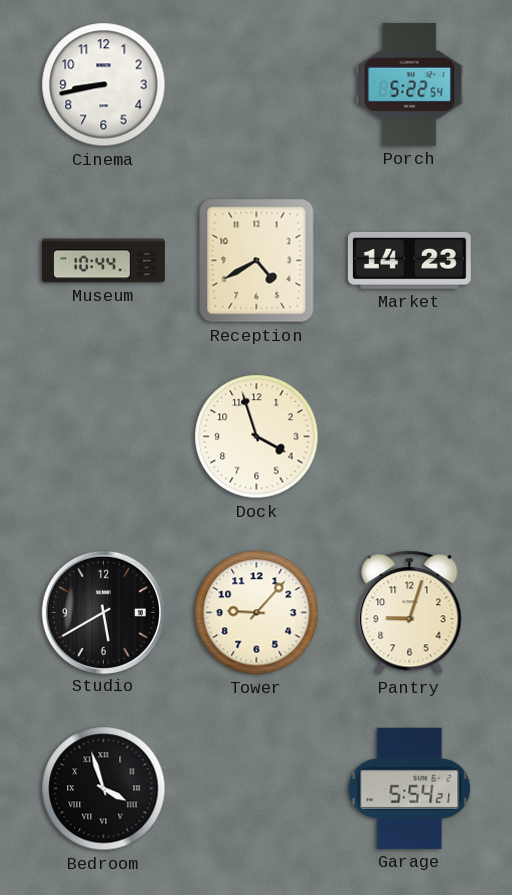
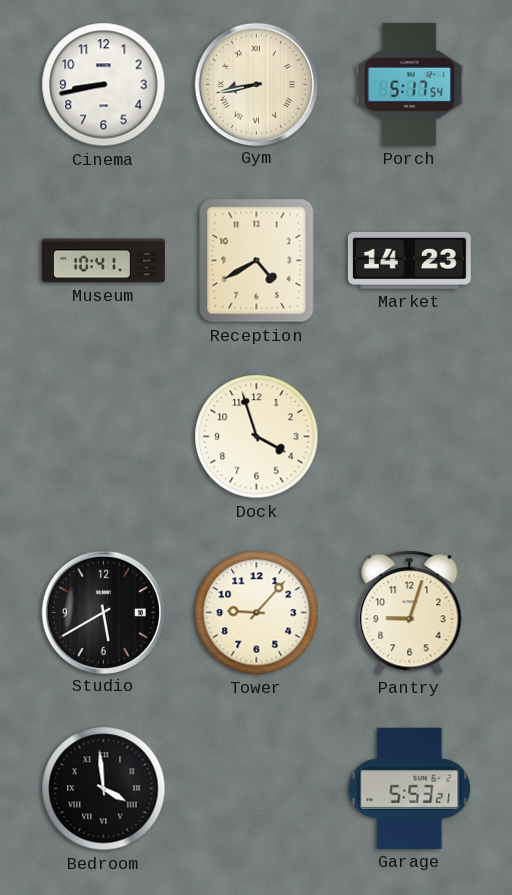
Gym: none -> 8:43 (256, 84)
Porch: 5:22 -> 5:17 (410, 84)
Museum: 10:44 -> 10:41 (104, 261)
Bedroom: 3:57 -> 3:59 (104, 789)
Garage: 5:54 -> 5:53 (410, 788)
